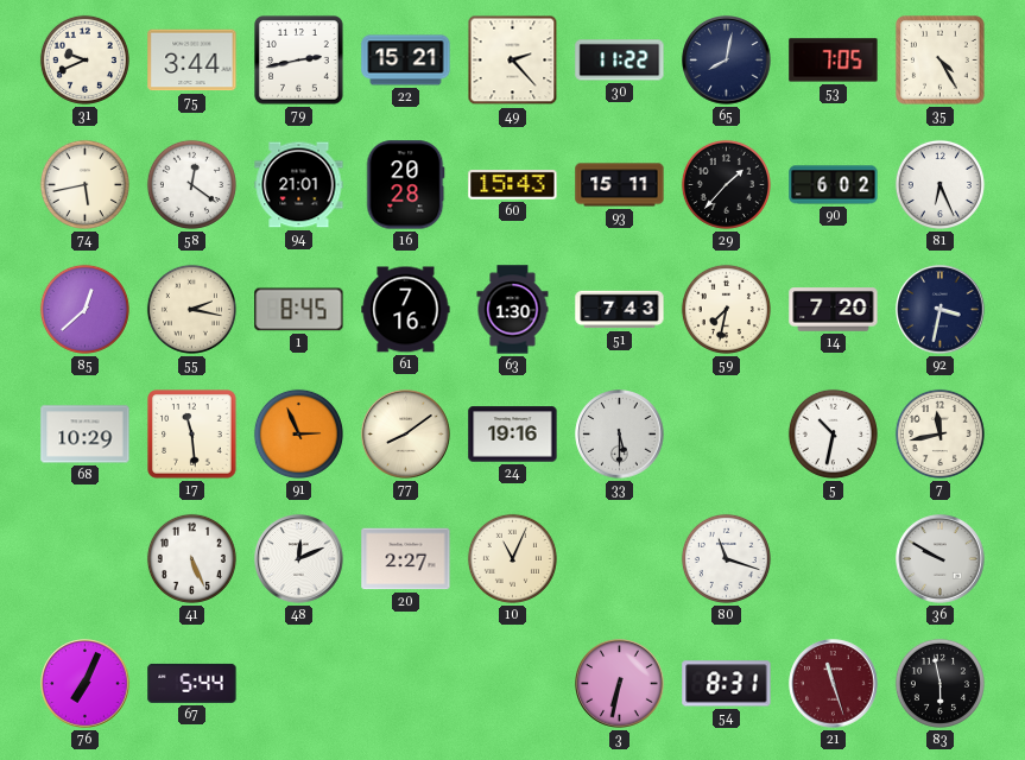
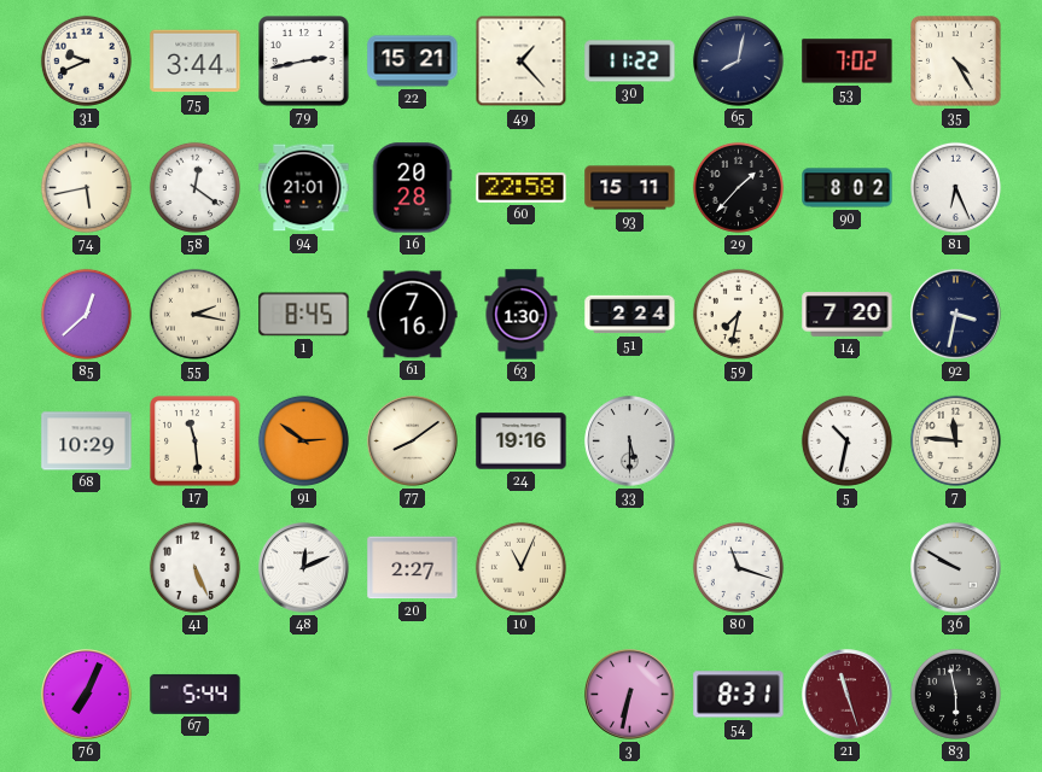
49: 2:23 -> 1:23 (522, 62)
53: 7:05 -> 7:02 (848, 62)
60: 15:43 -> 22:58 (522, 188)
90: 6:02 -> 8:02 (848, 188)
51: 7:43 -> 2:24 (630, 315)
91: 2:56 -> 2:51 (303, 440)
7: 11:43 -> 11:46 (955, 440)
